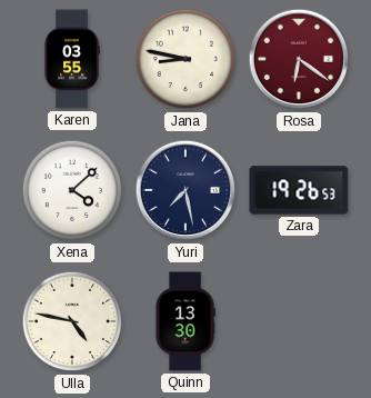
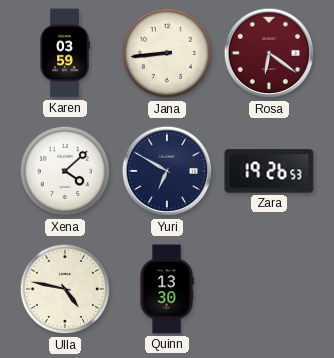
Karen: 03:55 -> 03:59 (65, 53)
Jana: 8:47 -> 8:44 (167, 53)
Yuri: 7:28 -> 6:50 (167, 171)
